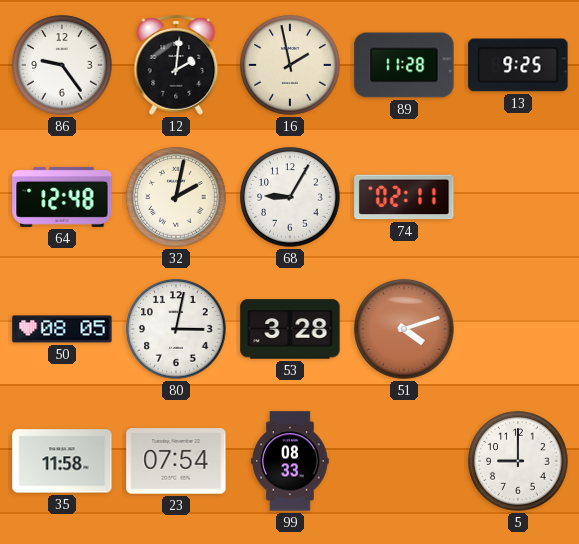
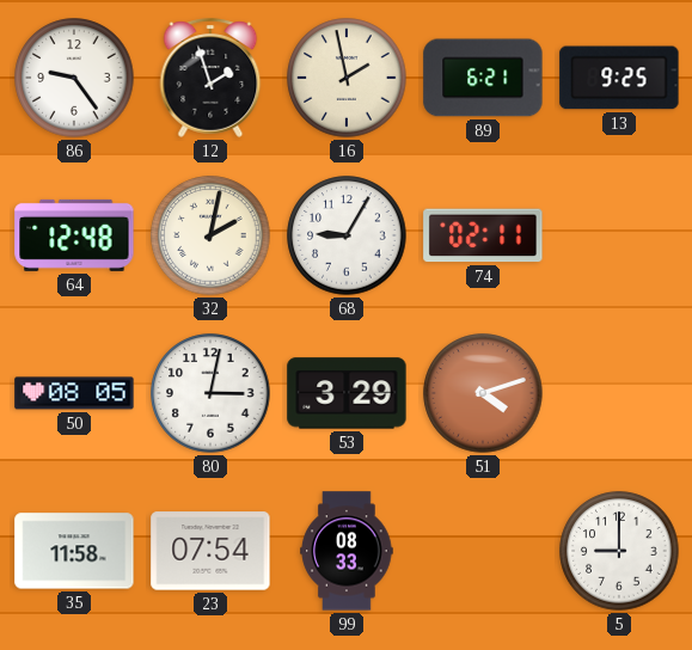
12: 2:01 -> 1:57 (210, 78)
89: 11:28 -> 6:21 (483, 78)
53: 3:28 -> 3:29 (347, 393)
